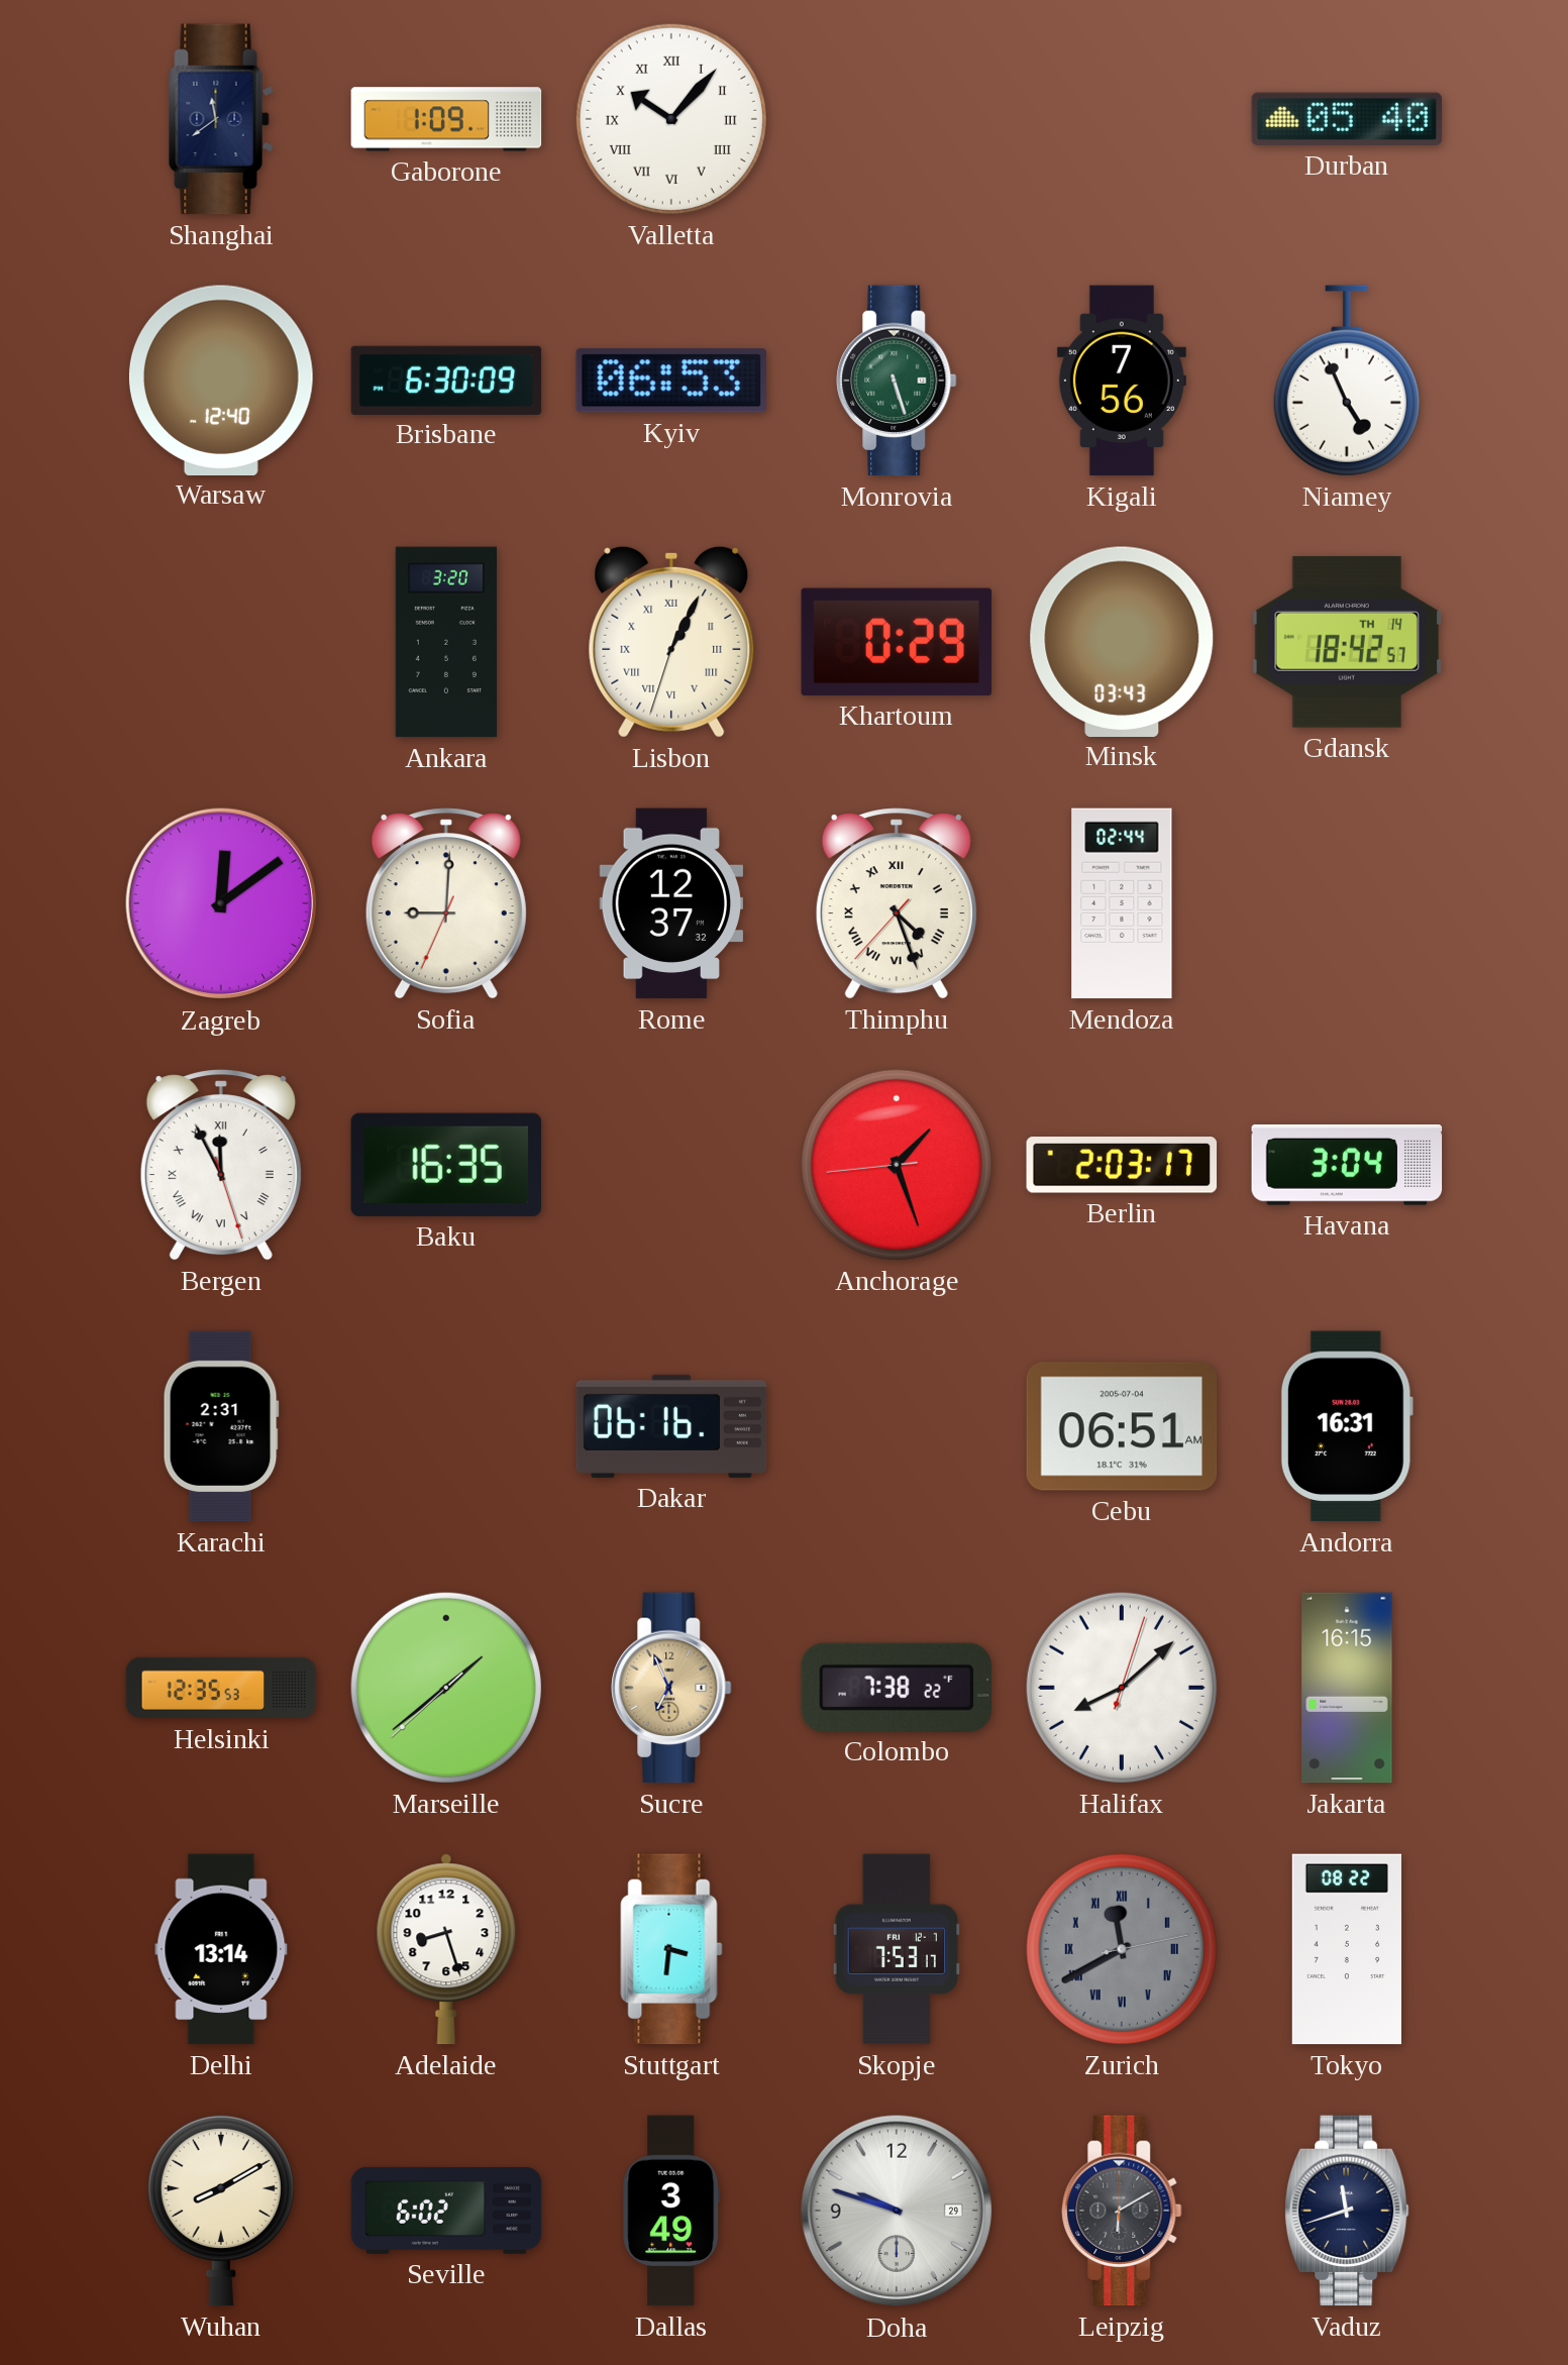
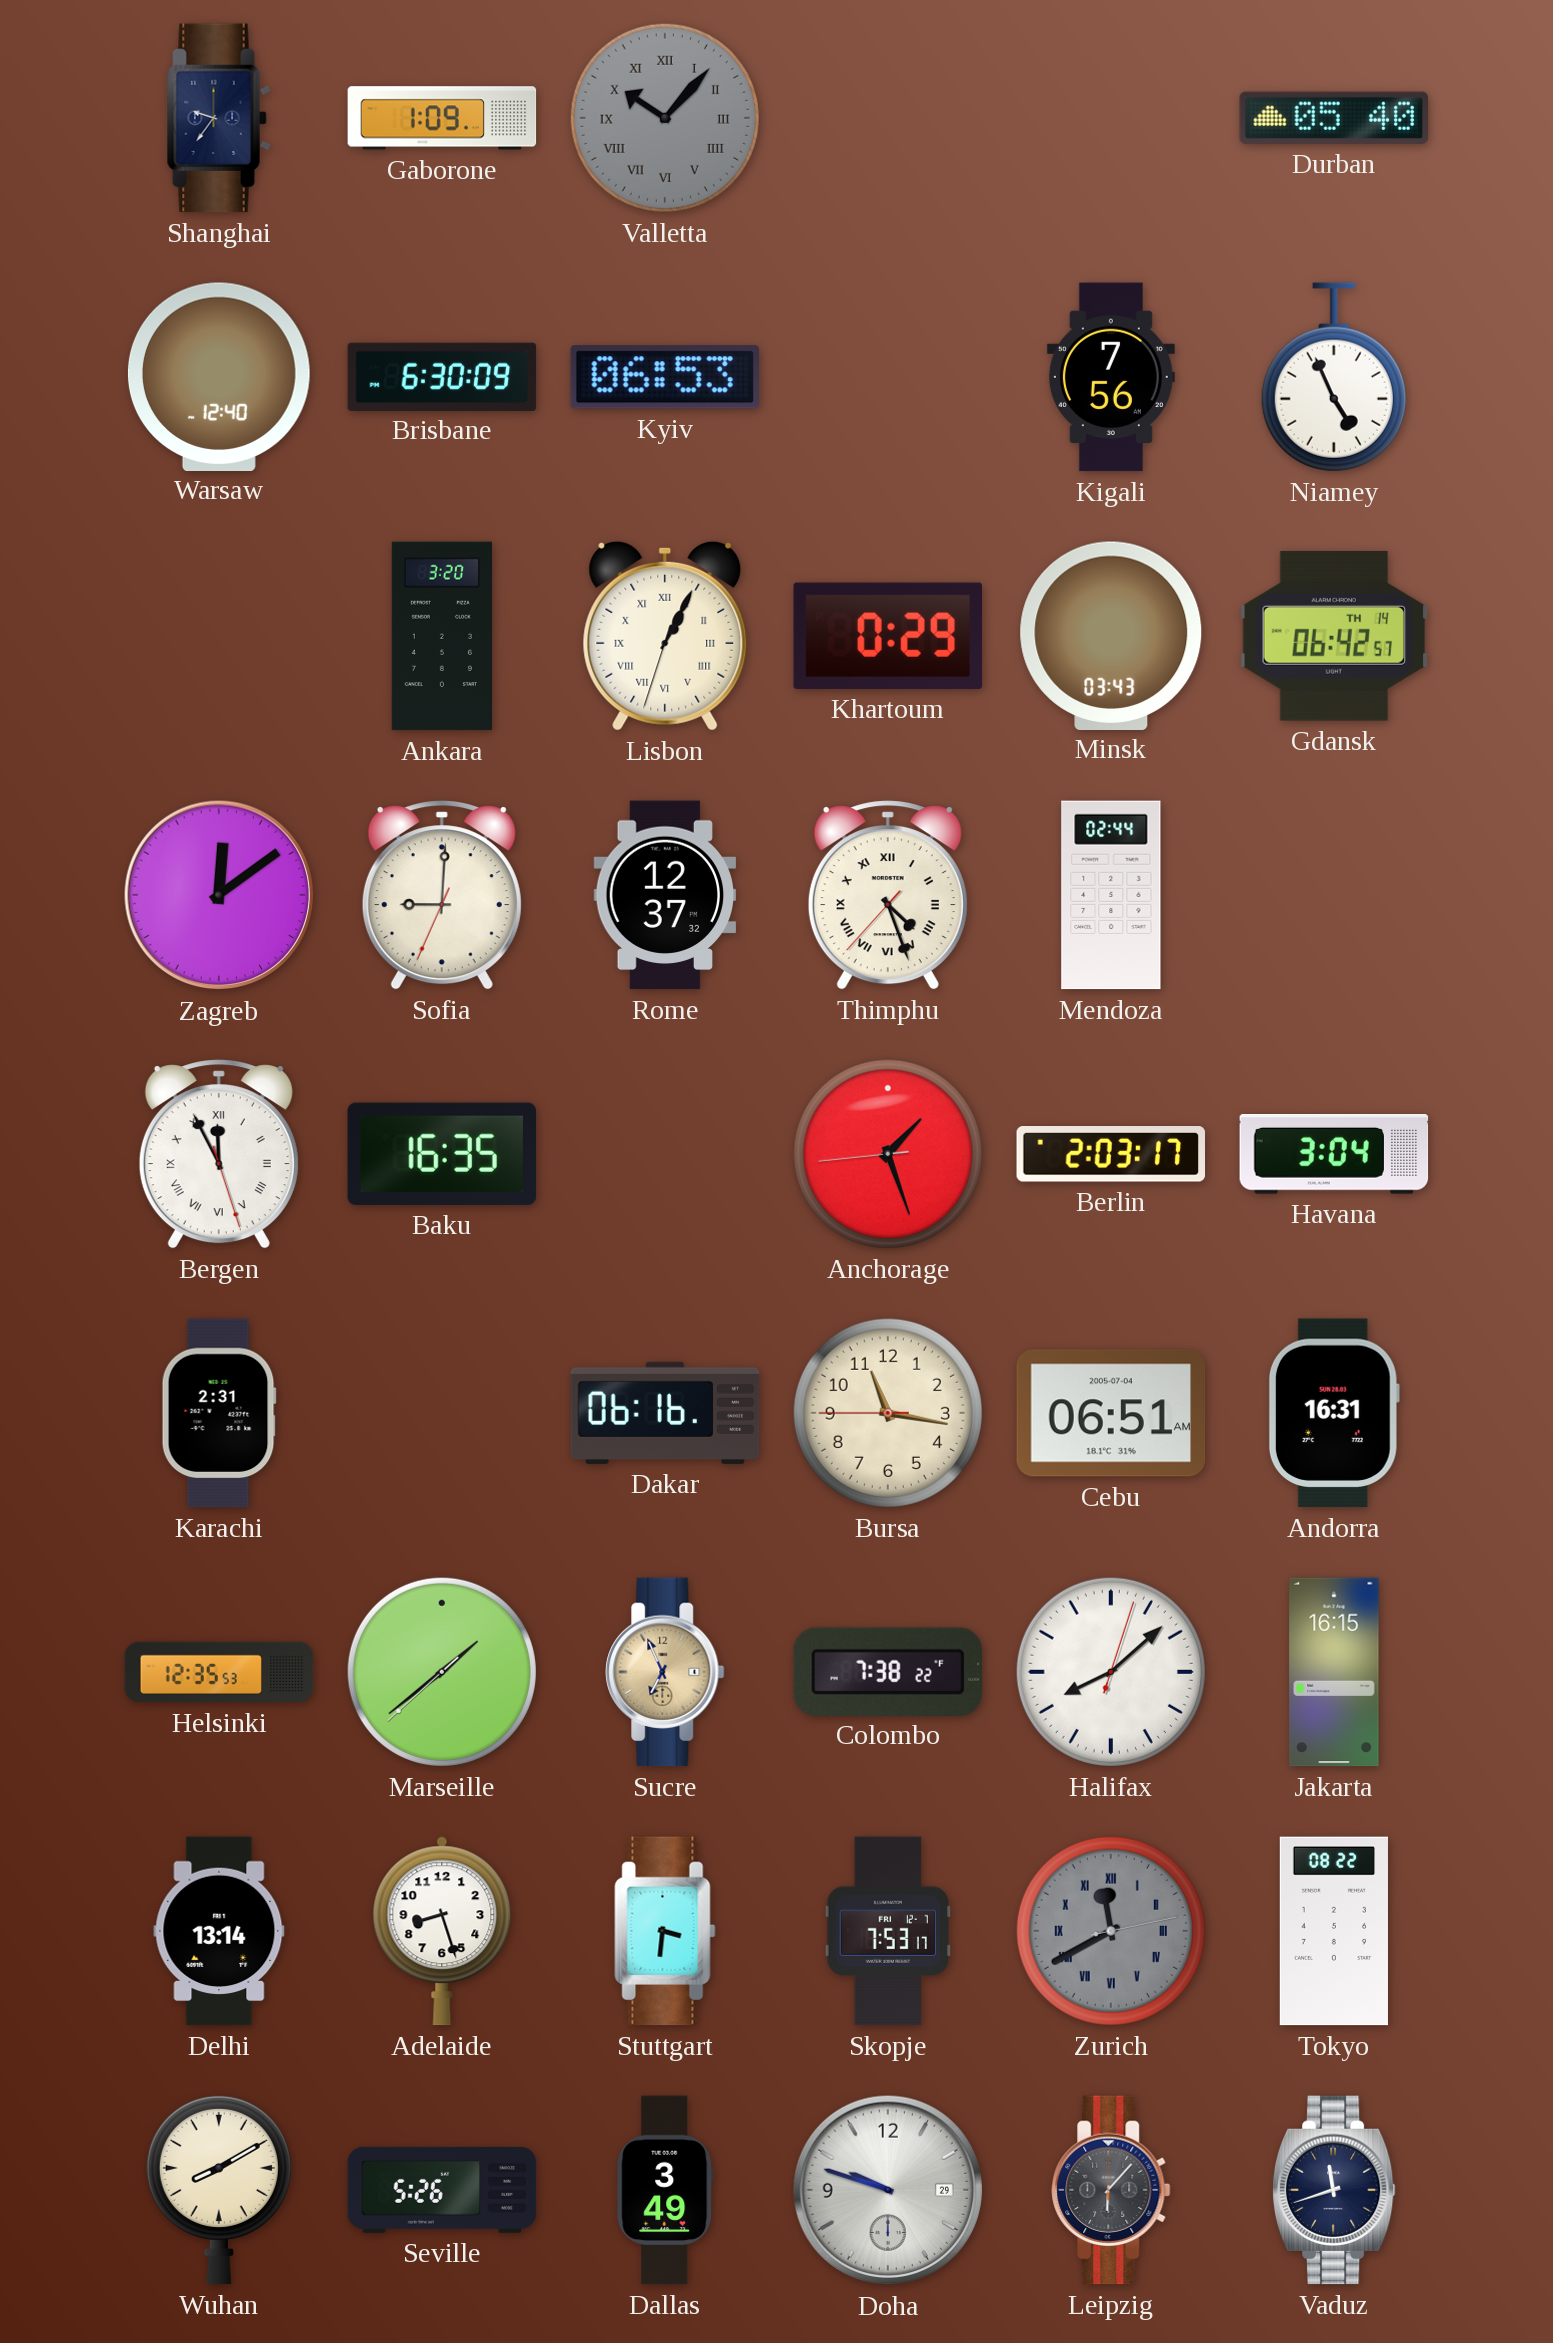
Shanghai: 11:39 -> 9:36 (219, 118)
Valletta dial: white -> grey (665, 118)
Monrovia: 5:27 -> none (897, 381)
Gdansk: 18:42 -> 06:42 (1334, 636)
Bursa: none -> 11:16 (888, 1413)
Seville: 6:02 -> 5:26 (442, 2190)
Leipzig: 6:10 -> 6:07 (1111, 2190)
